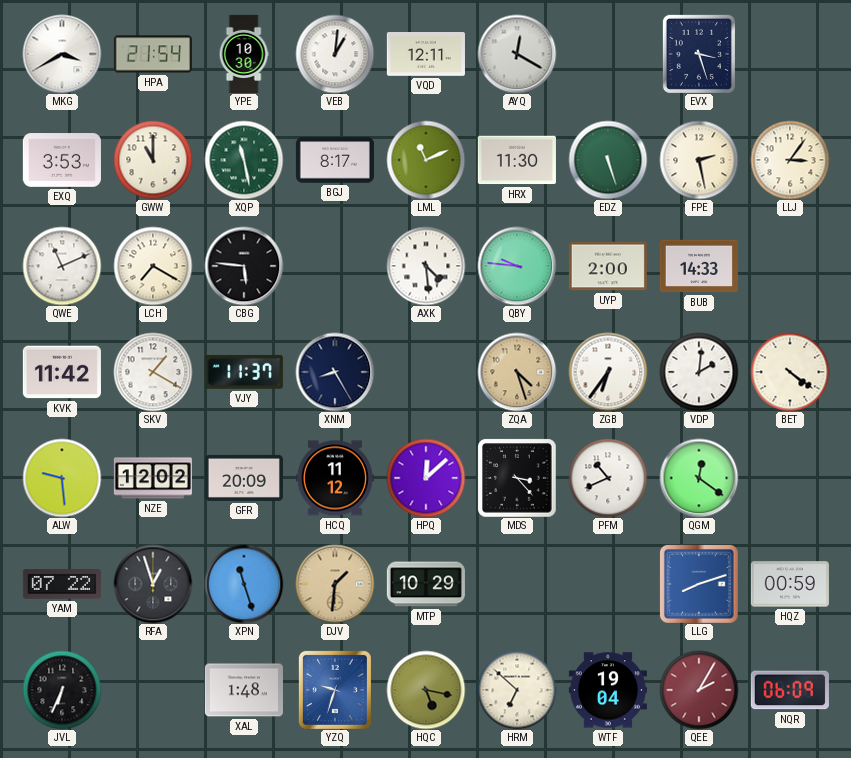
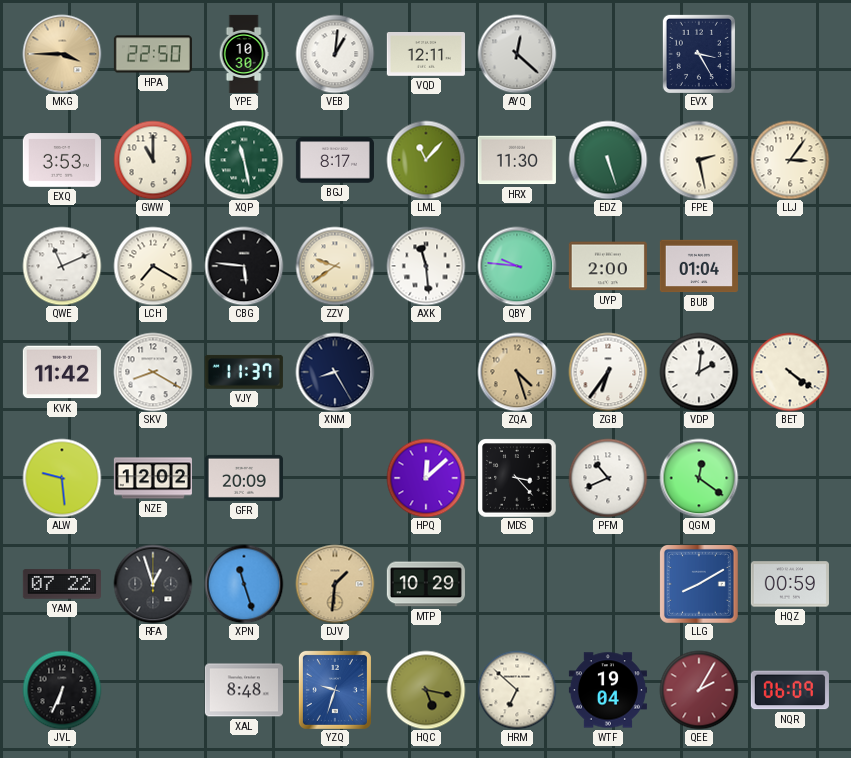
MKG: 3:40 -> 3:45 (62, 54)
MKG dial: white -> champagne (62, 54)
HPA: 21:54 -> 22:50 (153, 54)
AYQ: 12:20 -> 12:22 (517, 54)
EVX: 3:27 -> 3:25 (699, 54)
LML: 11:11 -> 11:07 (426, 160)
ZZV: none -> 9:39 (335, 266)
AXK: 4:29 -> 11:29 (426, 266)
BUB: 14:33 -> 01:04 (699, 266)
SKV: 1:20 -> 8:20 (153, 372)
HCQ: 11:12 -> none (335, 478)
LLG: 8:12 -> 8:10 (699, 584)
XAL: 1:48 -> 8:48 (244, 690)
